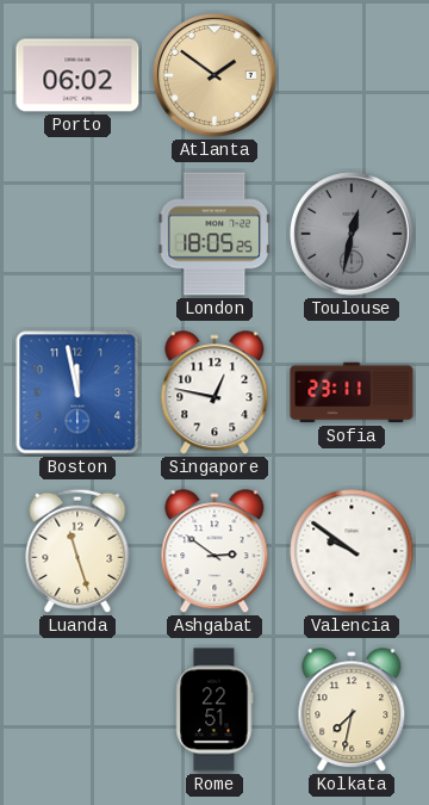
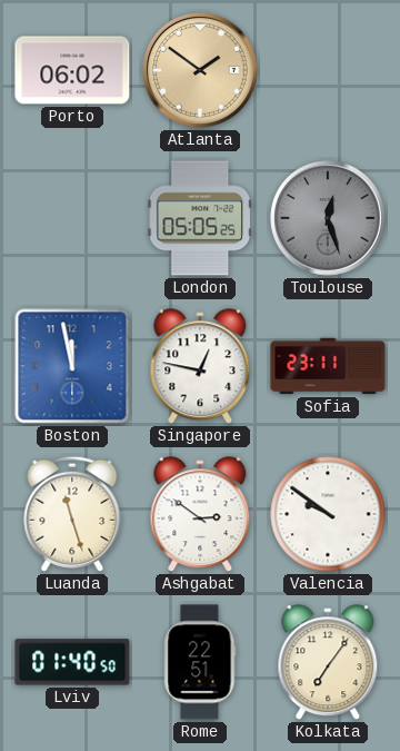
London: 18:05 -> 05:05 (199, 218)
Toulouse: 12:32 -> 12:27 (328, 218)
Lviv: none -> 01:40 (72, 662)
Kolkata: 7:32 -> 7:06 (328, 663)
